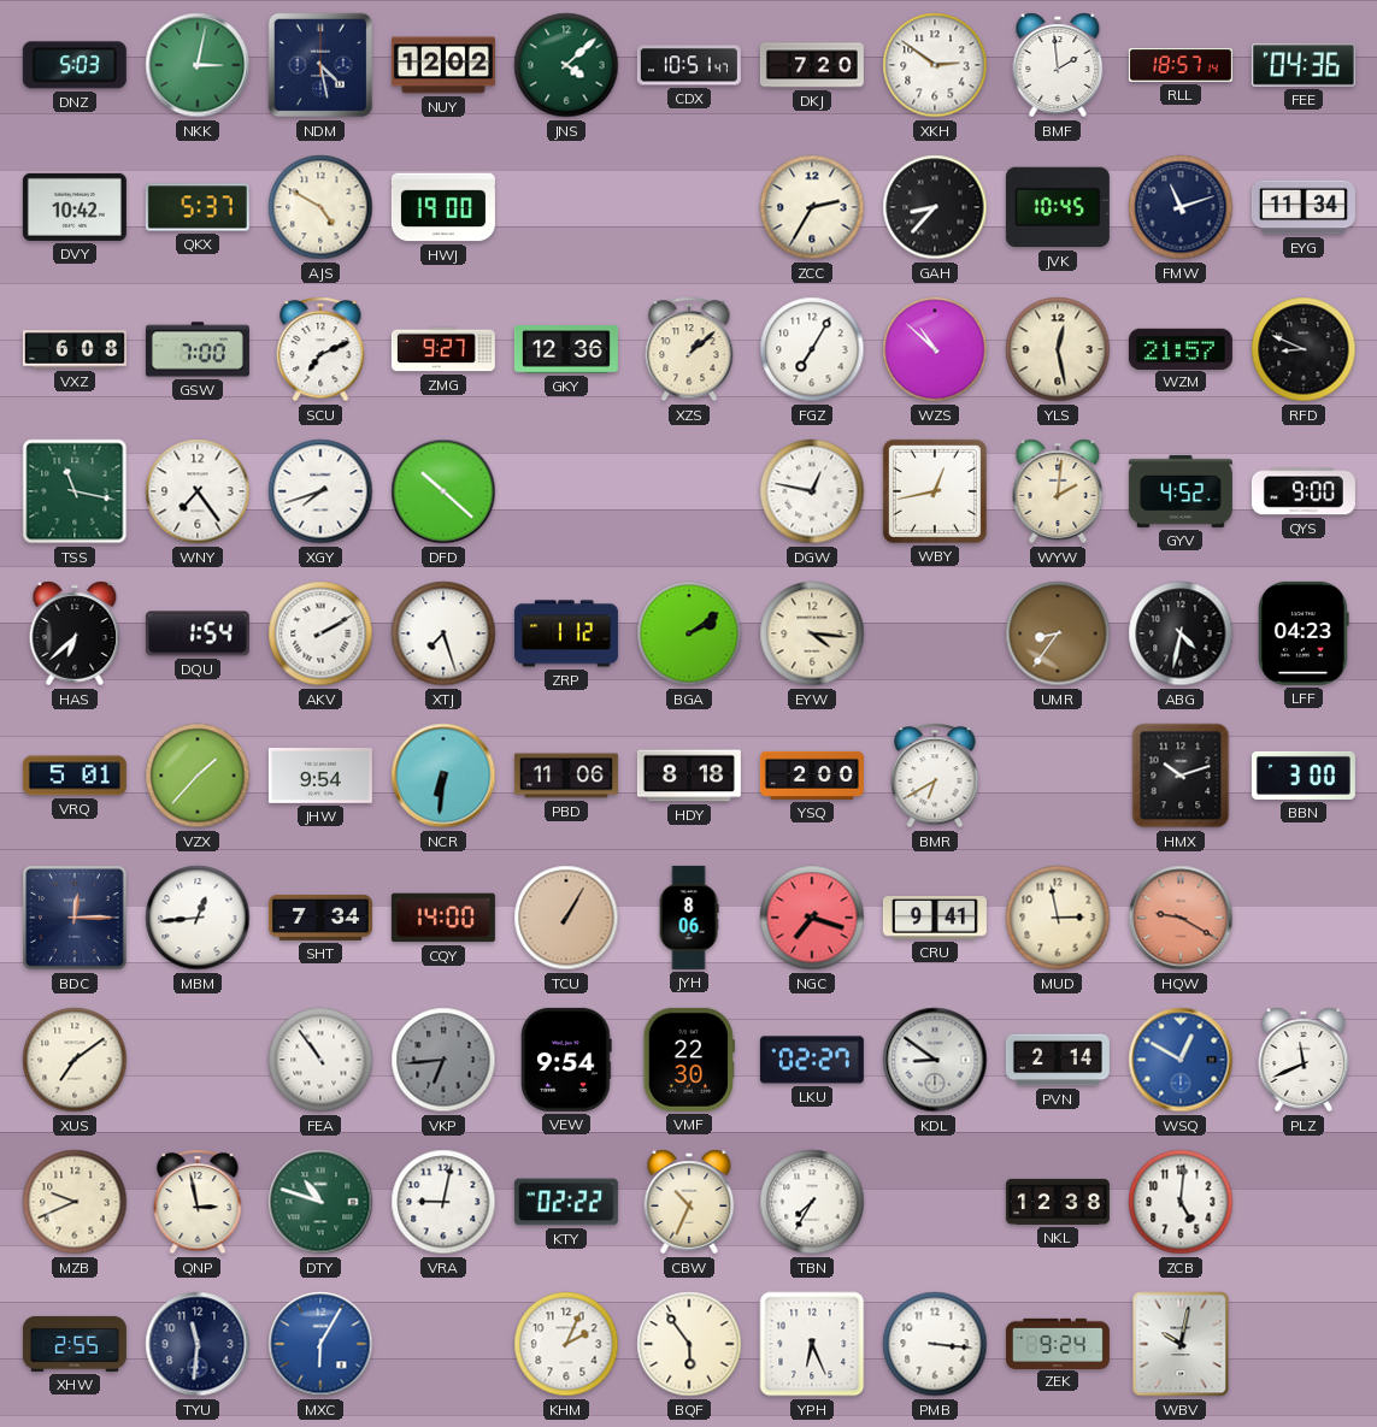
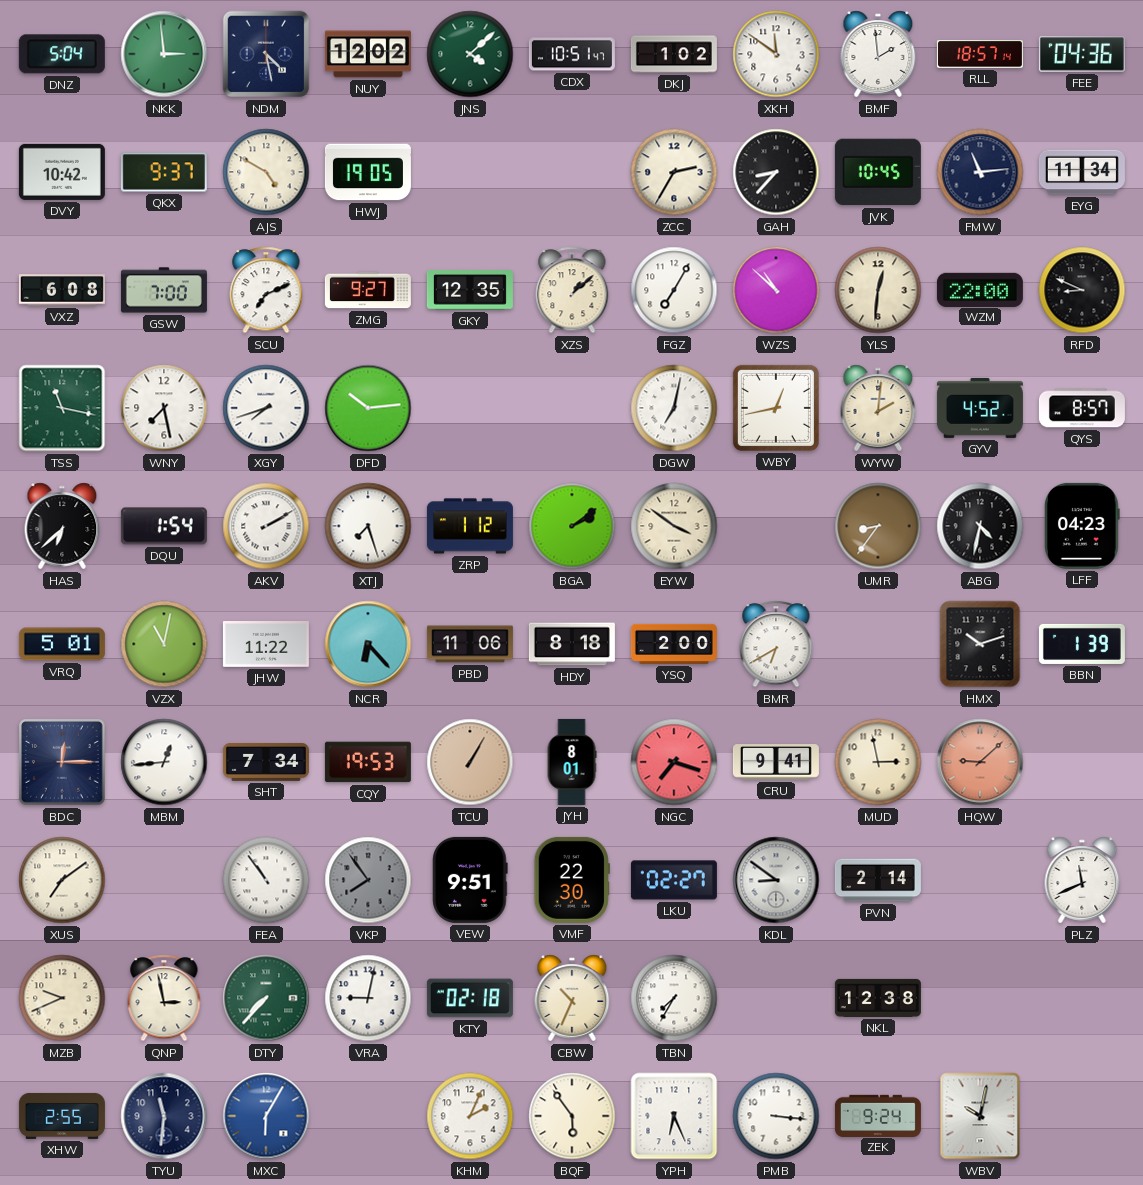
DNZ: 5:03 -> 5:04 (62, 54)
NKK: 3:02 -> 2:59 (164, 54)
DKJ: 7:20 -> 1:02 (674, 54)
XKH: 2:51 -> 11:51 (776, 54)
QKX: 5:37 -> 9:37 (164, 172)
HWJ: 19:00 -> 19:05 (368, 172)
FMW: 11:12 -> 11:14 (980, 172)
GKY: 12:36 -> 12:35 (470, 290)
YLS: 12:28 -> 12:31 (878, 290)
WZM: 21:57 -> 22:00 (980, 289)
WNY: 7:24 -> 7:28 (164, 408)
DFD: 10:22 -> 10:14 (368, 408)
DGW: 12:47 -> 7:02 (674, 408)
QYS: 9:00 -> 8:57 (1082, 408)
EYW: 4:16 -> 3:51 (674, 526)
VZX: 1:37 -> 11:02 (164, 644)
JHW: 9:54 -> 11:22 (266, 645)
NCR: 6:31 -> 6:23 (368, 644)
BBN: 3:00 -> 1:39 (1082, 644)
CQY: 14:00 -> 19:53 (368, 762)
JYH: 8:06 -> 8:01 (572, 762)
HQW: 9:20 -> 9:08 (980, 762)
VKP: 6:44 -> 7:54 (368, 880)
VEW: 9:54 -> 9:51 (470, 880)
WSQ: 12:50 -> none (1181, 1060)
DTY: 10:48 -> 7:37 (266, 998)
KTY: 02:22 -> 02:18 (470, 998)
ZCB: 5:01 -> none (1181, 1202)
